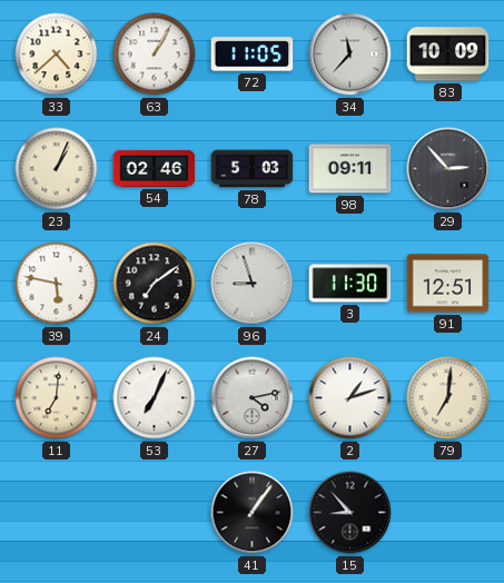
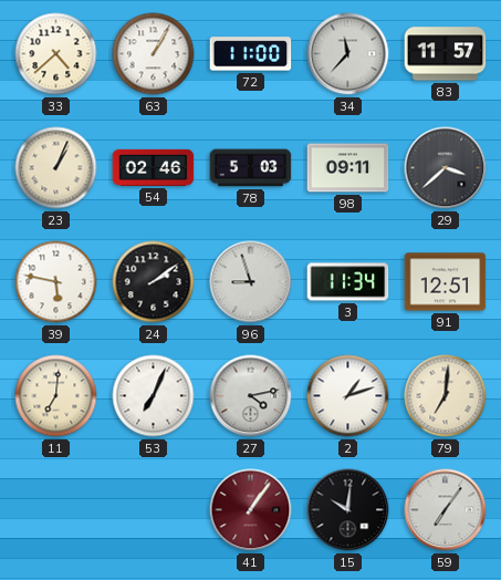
72: 11:05 -> 11:00 (251, 54)
83: 10:09 -> 11:57 (446, 54)
29: 2:53 -> 3:38 (446, 168)
24: 7:09 -> 2:09 (154, 282)
3: 11:30 -> 11:34 (348, 282)
41 dial: black -> burgundy (251, 510)
15: 8:53 -> 10:01 (348, 510)
59: none -> 7:06 (446, 510)
